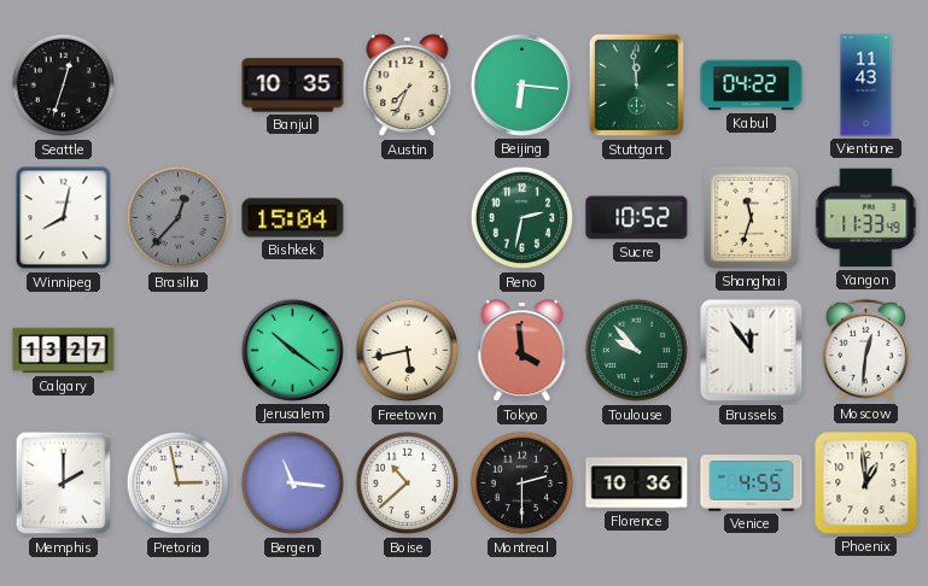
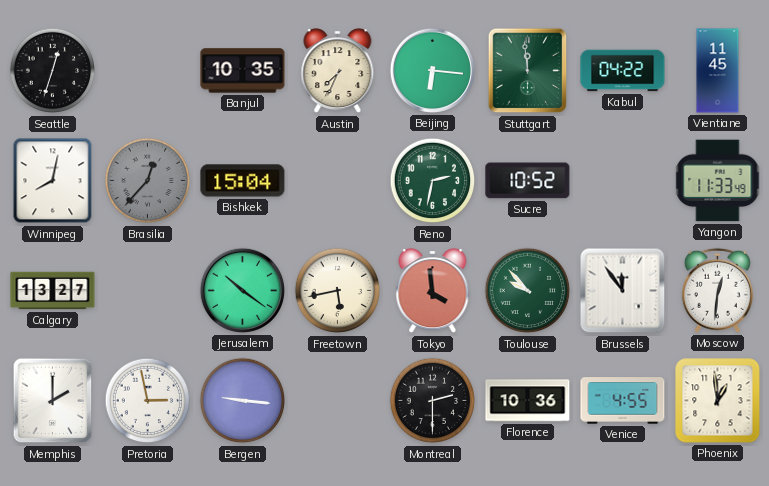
Vientiane: 11:43 -> 11:45 (718, 71)
Shanghai: 11:33 -> none (751, 217)
Bergen: 11:16 -> 9:16 (243, 401)
Boise: 10:38 -> none (408, 484)
